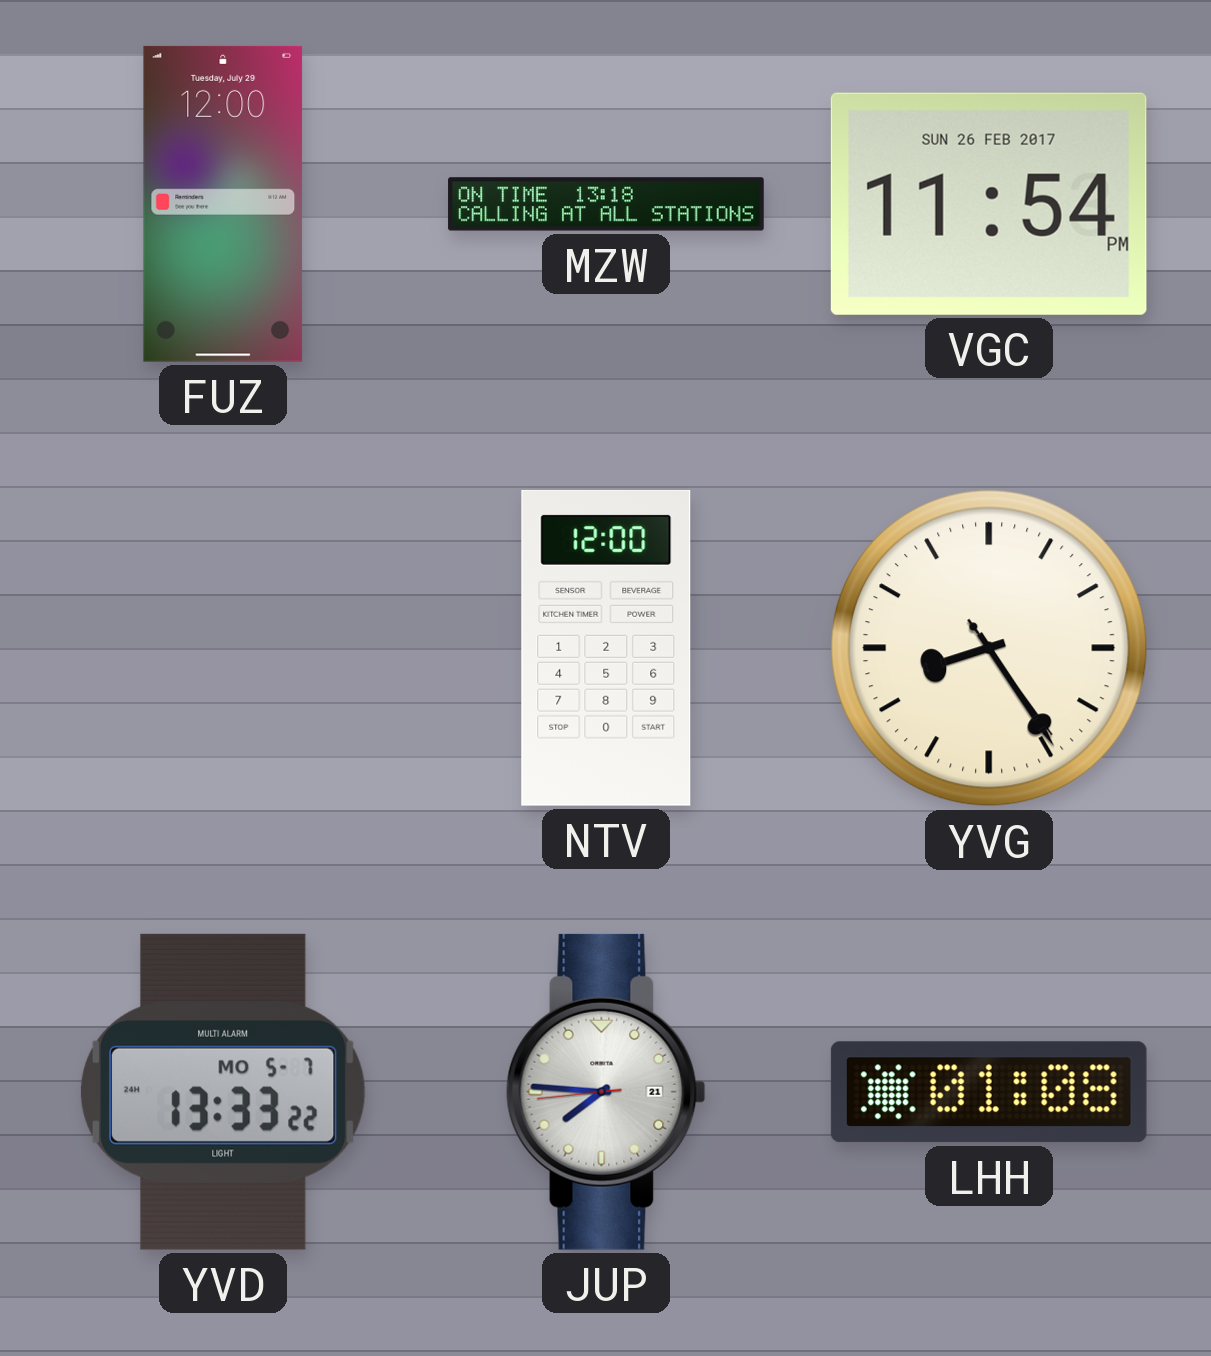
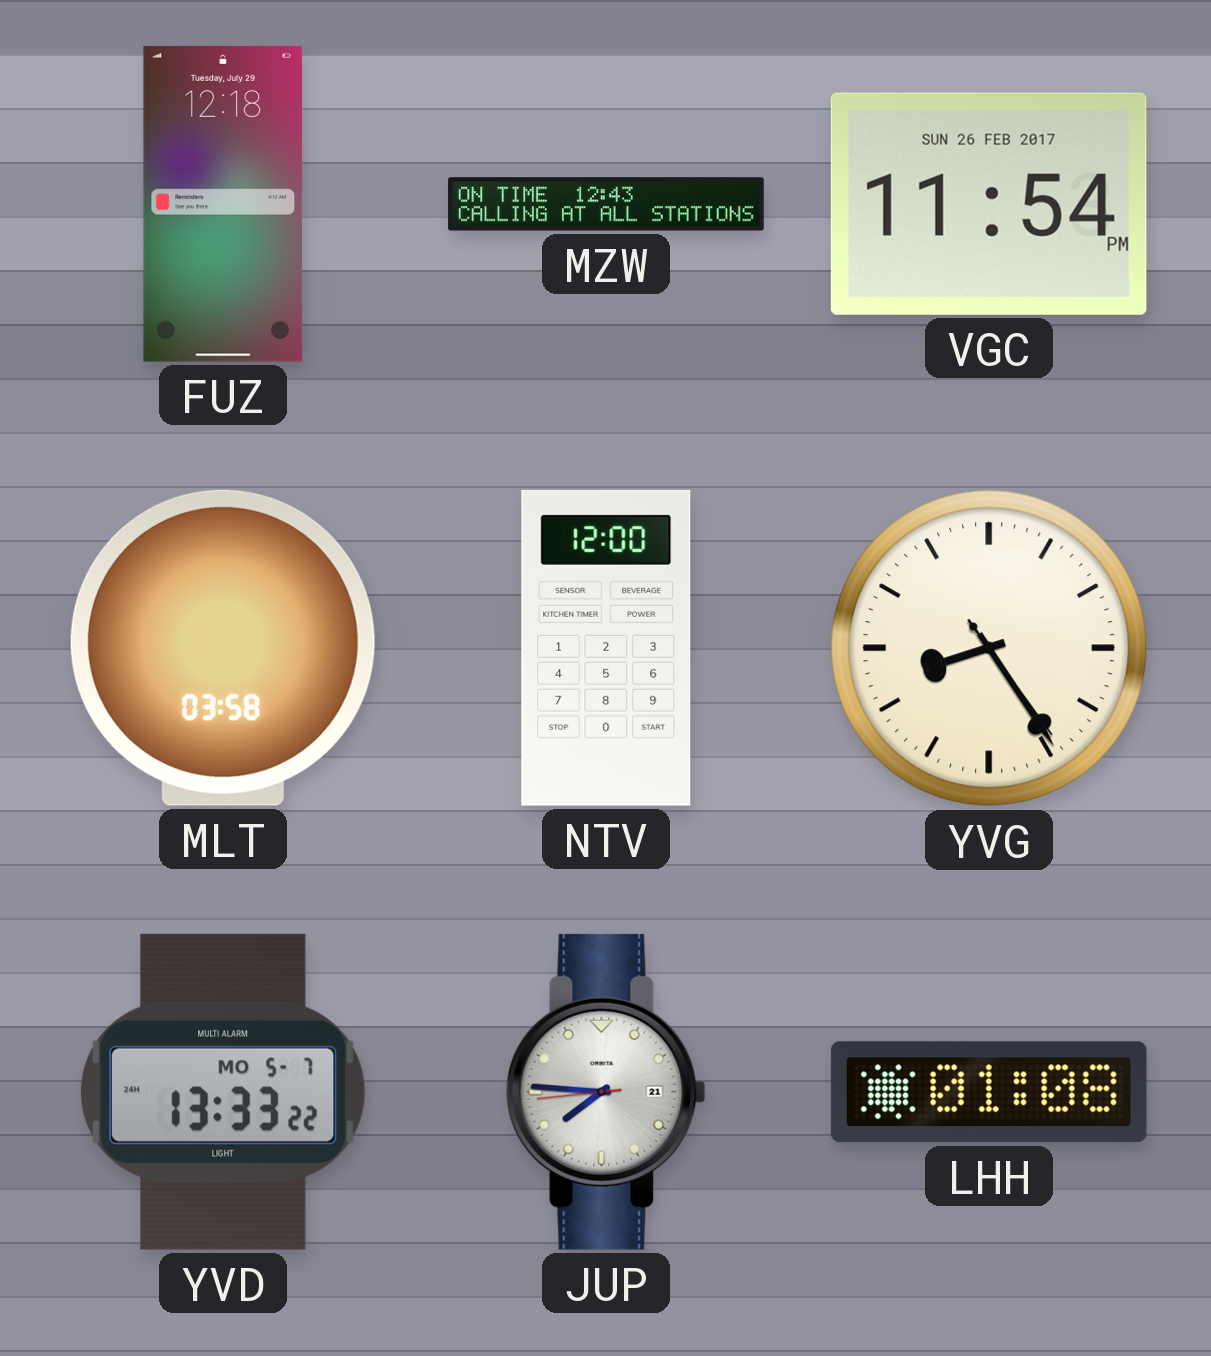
FUZ: 12:00 -> 12:18 (223, 204)
MZW: 13:18 -> 12:43 (606, 204)
MLT: none -> 03:58 (223, 648)
